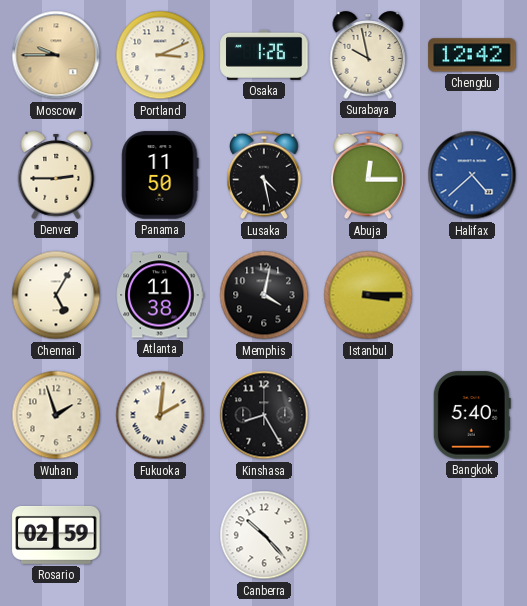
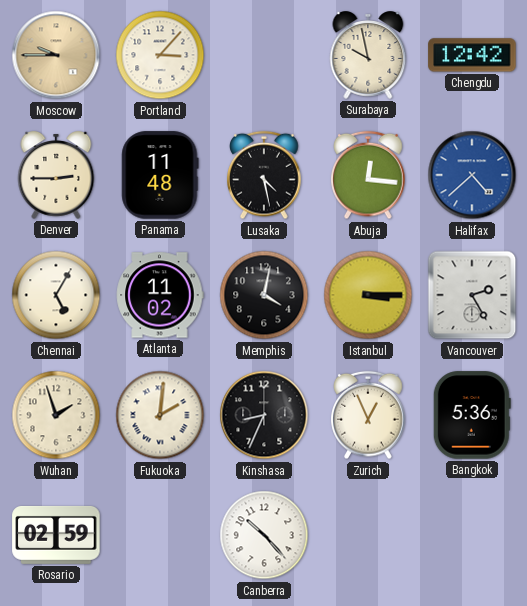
Portland: 3:11 -> 3:07 (160, 55)
Osaka: 1:26 -> none (264, 55)
Panama: 11:50 -> 11:48 (160, 175)
Abuja: 12:15 -> 12:16 (368, 175)
Atlanta: 11:38 -> 11:02 (160, 295)
Vancouver: none -> 2:25 (472, 295)
Kinshasa: 8:25 -> 8:34 (264, 415)
Zurich: none -> 12:56 (368, 415)
Bangkok: 5:40 -> 5:36 (472, 415)
